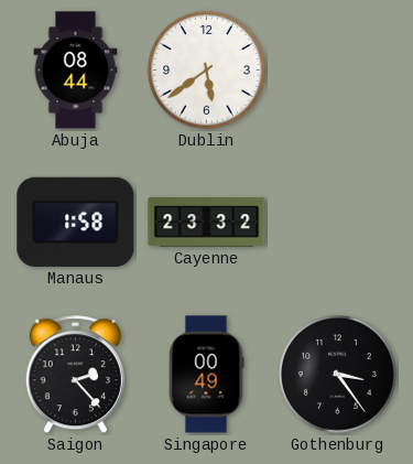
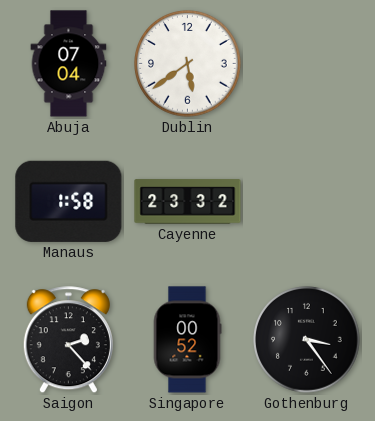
Abuja: 08:44 -> 07:04 (69, 64)
Singapore: 00:49 -> 00:52 (187, 340)
